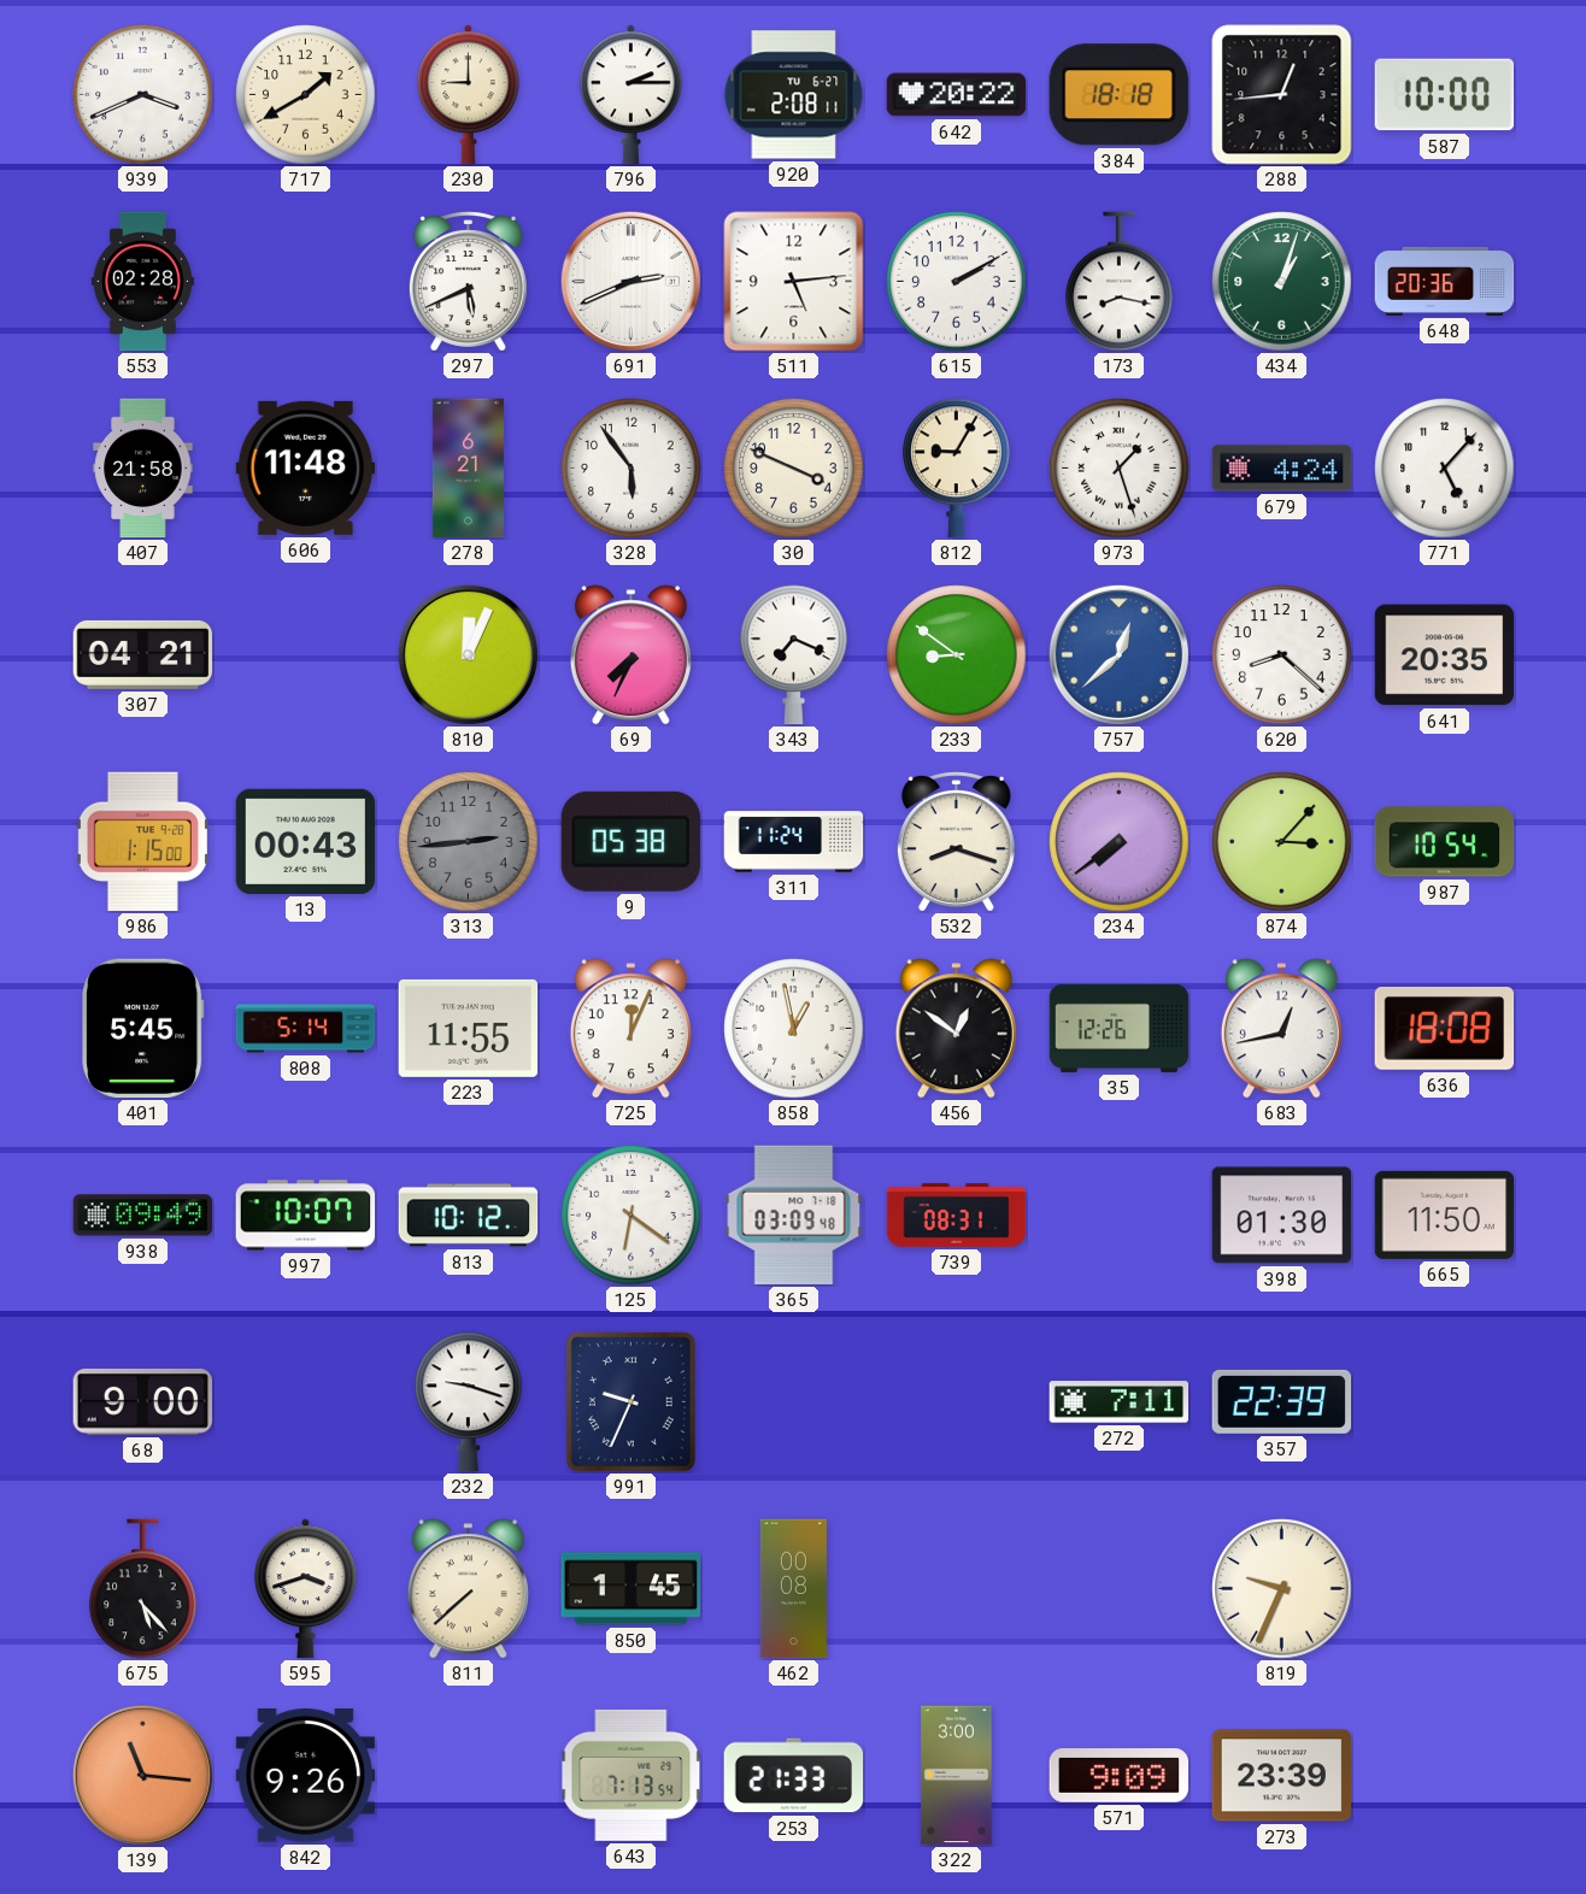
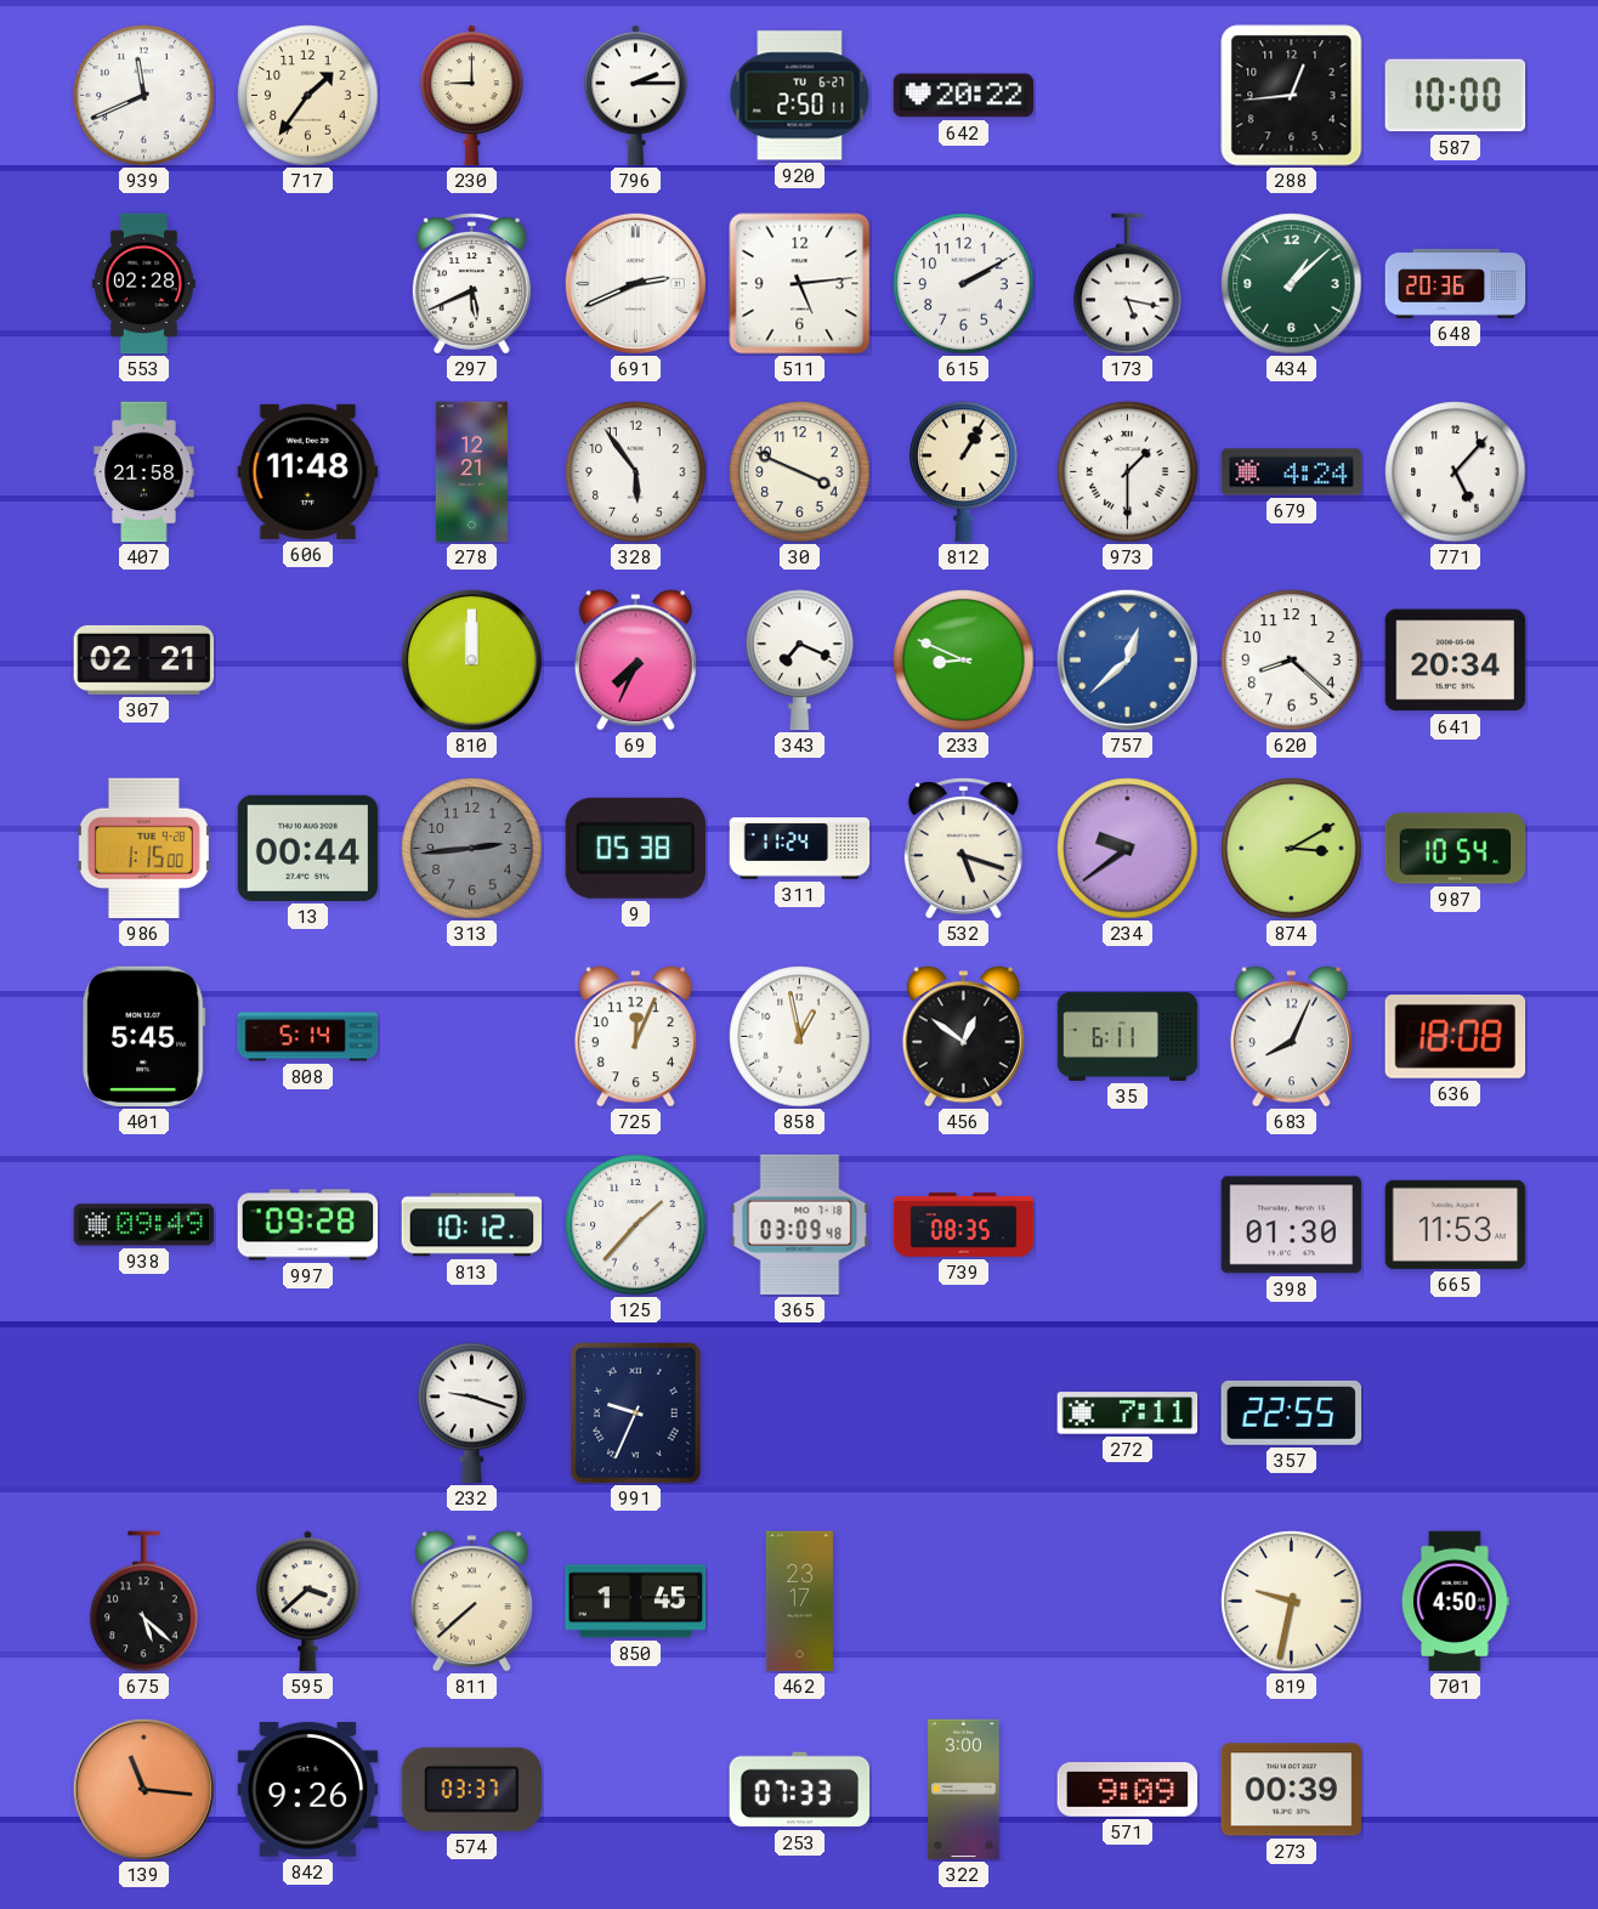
939: 3:41 -> 11:41 (144, 96)
717: 1:40 -> 1:36 (308, 96)
920: 2:08 -> 2:50 (800, 96)
384: 18:18 -> none (1118, 95)
173: 8:17 -> 5:17 (1128, 284)
434: 1:03 -> 1:08 (1292, 284)
278: 6:21 -> 12:21 (471, 472)
812: 9:05 -> 1:05 (964, 472)
973: 1:27 -> 1:30 (1128, 472)
307: 04:21 -> 02:21 (144, 659)
810: 12:04 -> 12:00 (471, 659)
233: 8:51 -> 8:49 (964, 661)
641: 20:35 -> 20:34 (1456, 661)
13: 00:43 -> 00:44 (308, 848)
532: 8:18 -> 5:18 (963, 849)
234: 7:39 -> 9:39 (1128, 849)
874: 3:07 -> 3:10 (1292, 849)
223: 11:55 -> none (469, 1028)
35: 12:26 -> 6:11 (1128, 1036)
683: 12:43 -> 8:04 (1291, 1037)
997: 10:07 -> 09:28 (308, 1225)
125: 6:21 -> 1:37 (636, 1225)
739: 08:31 -> 08:35 (964, 1225)
665: 11:50 -> 11:53 (1456, 1224)
68: 9:00 -> none (142, 1401)
357: 22:39 -> 22:55 (1292, 1412)
675: 5:23 -> 5:22 (144, 1602)
595: 3:42 -> 3:38 (308, 1602)
462: 00:08 -> 23:17 (799, 1602)
819: 9:34 -> 9:32 (1292, 1602)
701: none -> 4:50 (1456, 1602)
574: none -> 03:37 (471, 1789)
643: 7:13 -> none (632, 1775)
253: 21:33 -> 07:33 (800, 1790)
273: 23:39 -> 00:39 (1292, 1790)
